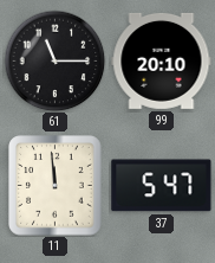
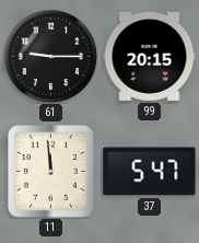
61: 11:15 -> 9:15 (50, 56)
99: 20:10 -> 20:15 (150, 56)
